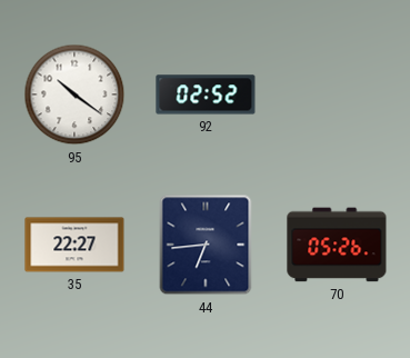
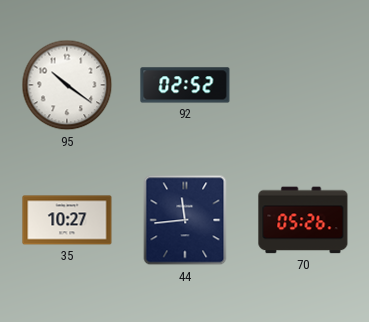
35: 22:27 -> 10:27 (67, 220)
44: 6:44 -> 11:44 (185, 220)
